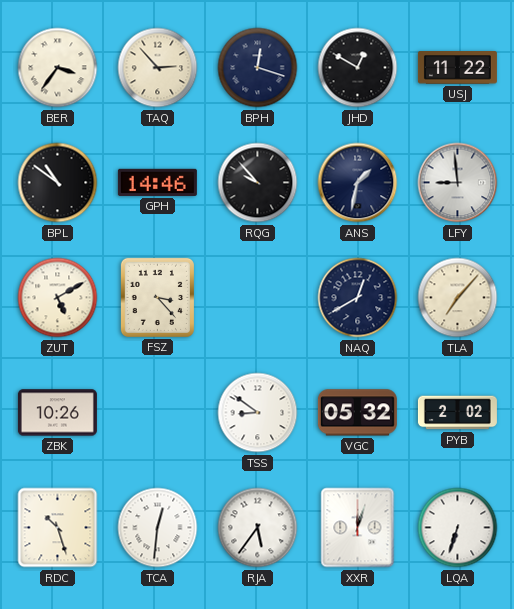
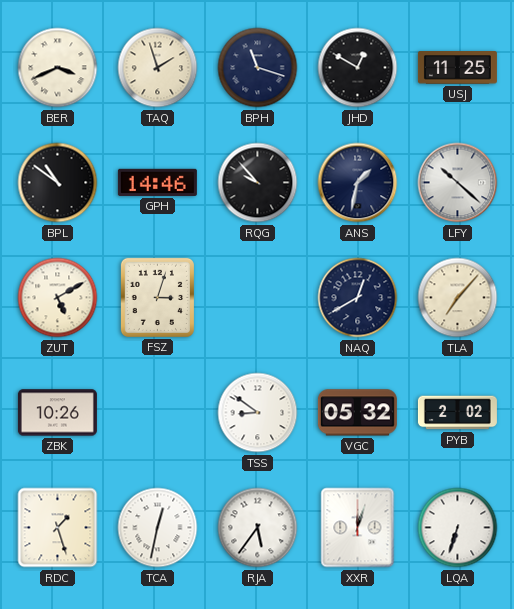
BER: 3:36 -> 3:41 (58, 68)
TAQ: 2:53 -> 1:57 (158, 68)
BPH: 12:18 -> 11:18 (258, 68)
USJ: 11:22 -> 11:25 (457, 68)
LFY: 8:59 -> 10:22 (458, 183)
FSZ: 3:23 -> 3:03 (157, 297)
RDC: 10:27 -> 1:27 (58, 528)
TCA: 12:31 -> 12:32 (158, 528)
